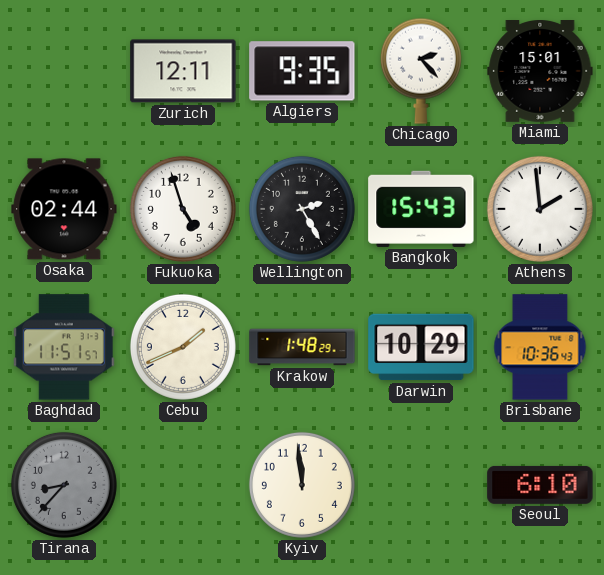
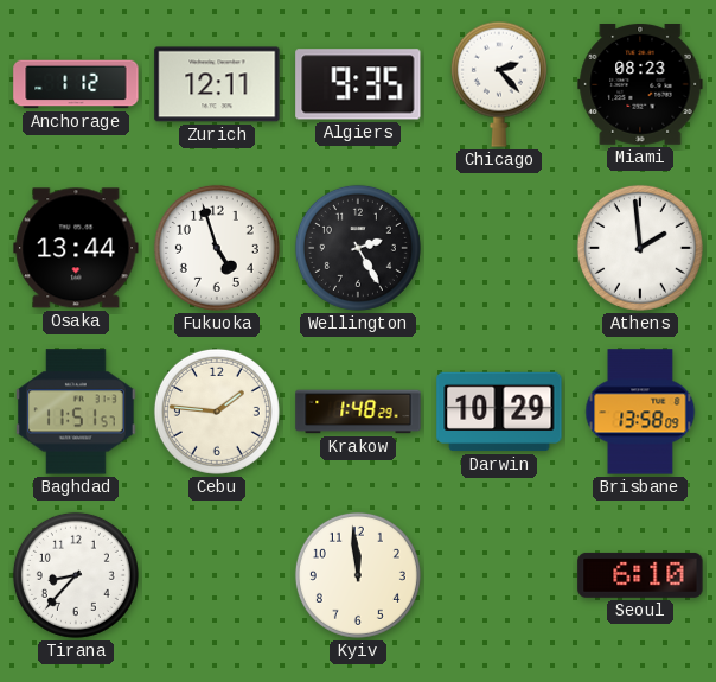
Anchorage: none -> 1:12 (76, 84)
Miami: 15:01 -> 08:23 (640, 85)
Osaka: 02:44 -> 13:44 (76, 248)
Bangkok: 15:43 -> none (421, 209)
Cebu: 1:41 -> 1:46 (217, 412)
Brisbane: 10:36 -> 13:58 (640, 412)
Tirana dial: grey -> white (76, 575)
